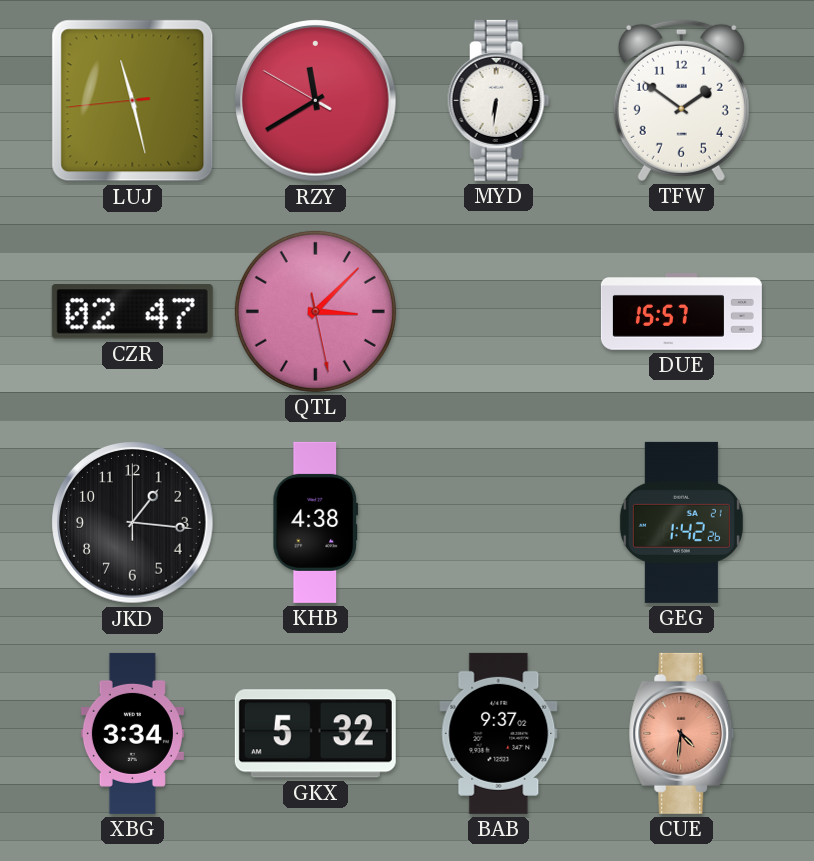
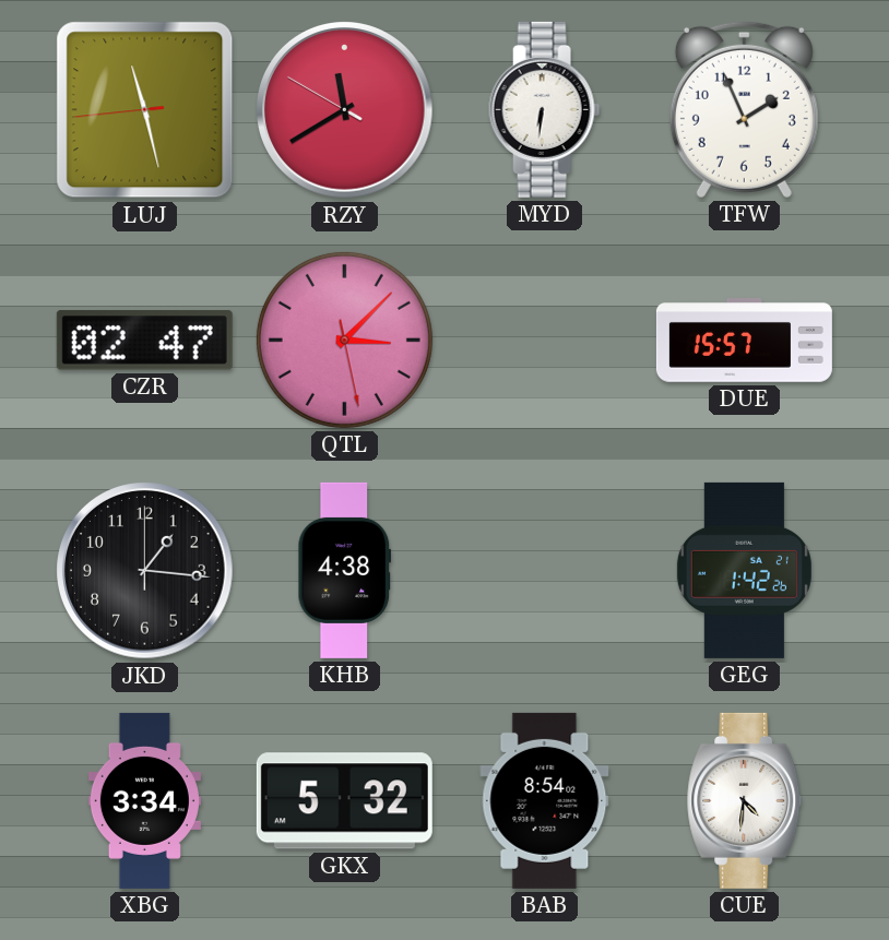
TFW: 1:51 -> 1:56 (744, 109)
BAB: 9:37 -> 8:54 (545, 800)
CUE dial: salmon -> white (745, 800)
